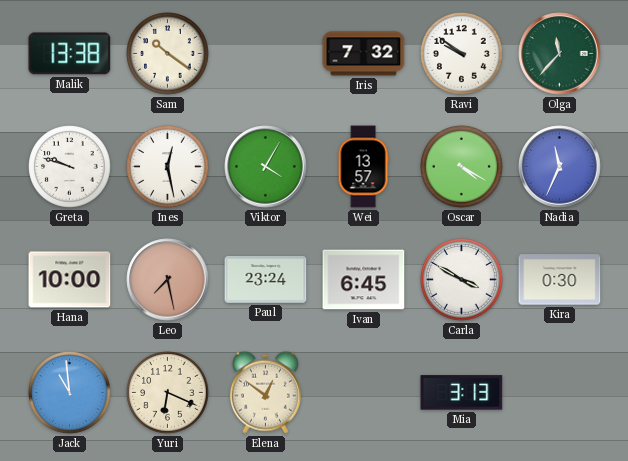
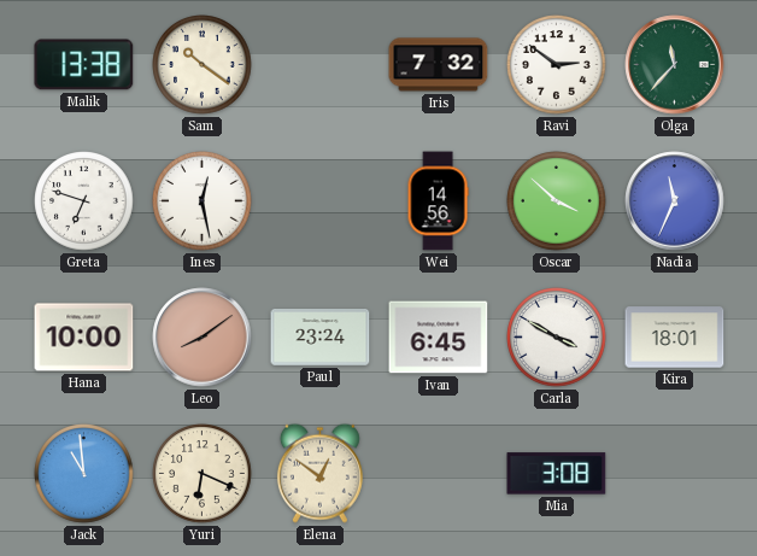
Ravi: 9:51 -> 2:51 (557, 65)
Greta: 9:48 -> 6:48 (84, 201)
Viktor: 4:05 -> none (266, 167)
Wei: 13:57 -> 14:56 (438, 201)
Oscar: 4:20 -> 3:52 (557, 201)
Leo: 7:28 -> 8:09 (203, 338)
Kira: 0:30 -> 18:01 (675, 338)
Mia: 3:13 -> 3:08 (557, 474)
